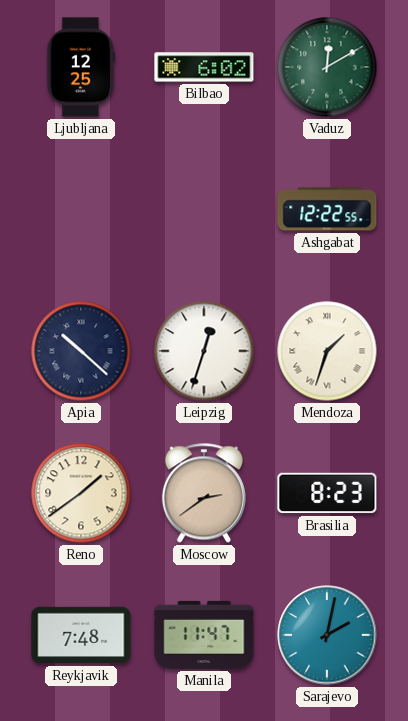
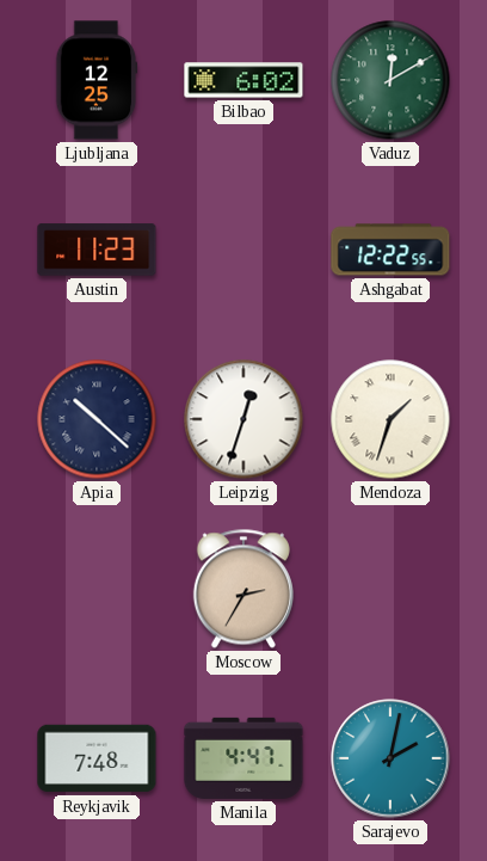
Austin: none -> 11:23 (97, 250)
Reno: 1:39 -> none (81, 493)
Moscow: 2:39 -> 2:35 (243, 589)
Brasilia: 8:23 -> none (327, 493)
Manila: 11:47 -> 4:47 (243, 758)
